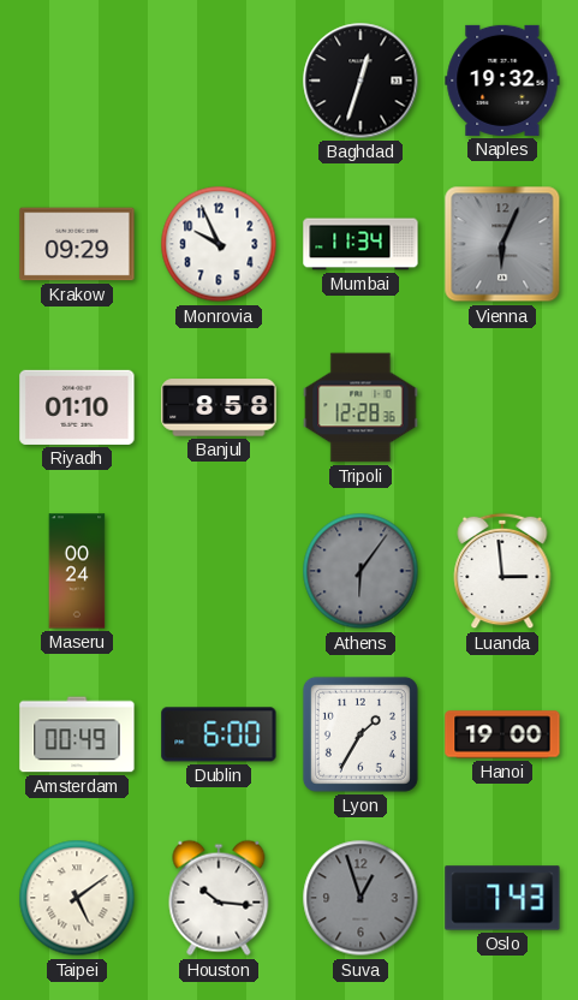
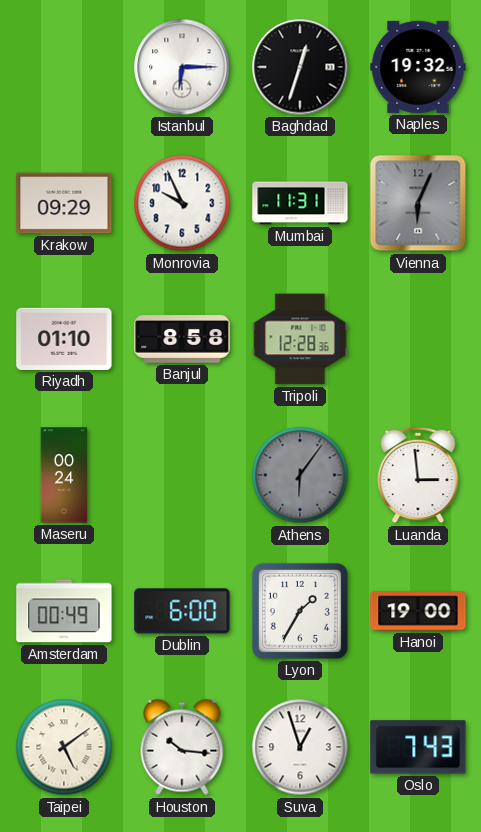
Istanbul: none -> 6:15 (182, 67)
Mumbai: 11:34 -> 11:31 (300, 203)
Suva dial: grey -> white (300, 747)
